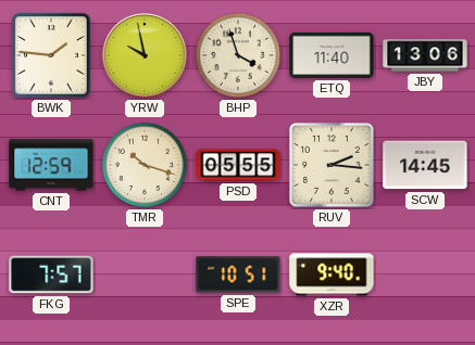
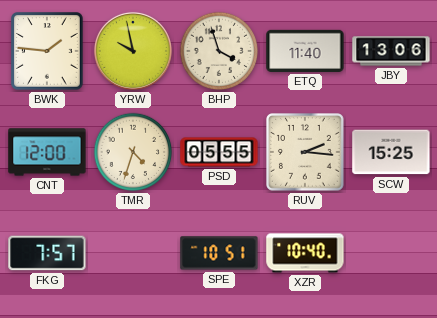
CNT: 12:59 -> 12:00 (47, 152)
TMR: 10:18 -> 4:33 (133, 152)
SCW: 14:45 -> 15:25 (391, 152)
XZR: 9:40 -> 10:40 (305, 253)
